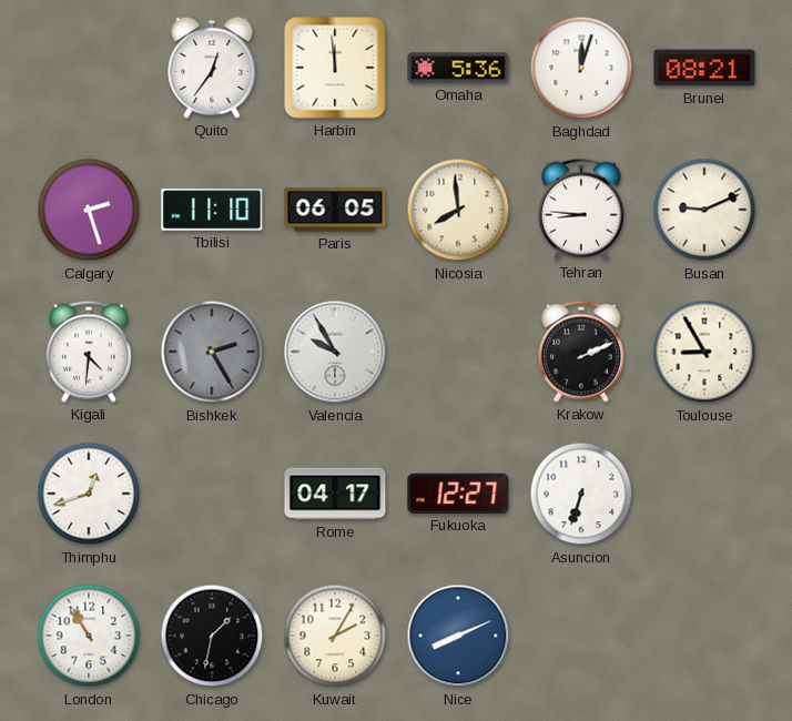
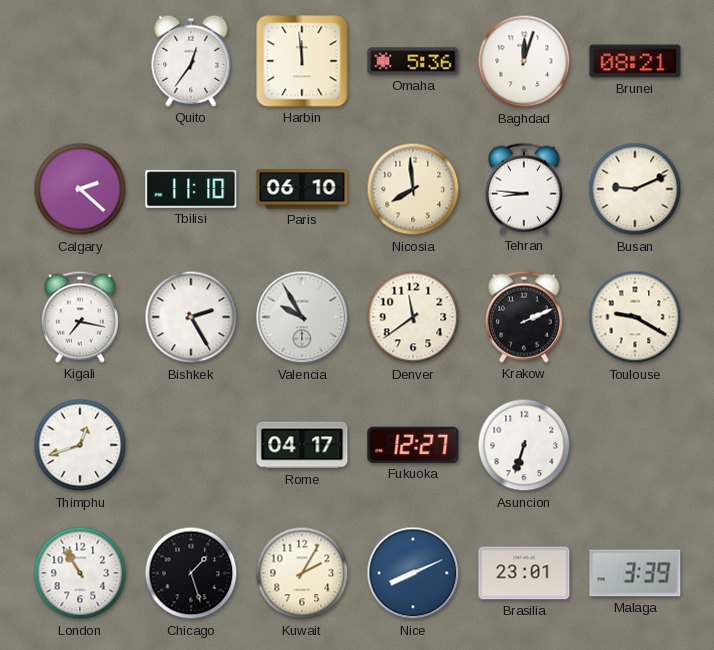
Calgary: 2:27 -> 2:22 (80, 189)
Paris: 06:05 -> 06:10 (302, 189)
Kigali: 4:31 -> 7:17 (80, 317)
Bishkek dial: grey -> white (191, 317)
Denver: none -> 11:39 (413, 317)
Toulouse: 8:55 -> 9:20 (635, 317)
Chicago: 1:32 -> 1:27 (191, 573)
Brasilia: none -> 23:01 (524, 573)
Malaga: none -> 3:39 (635, 573)
